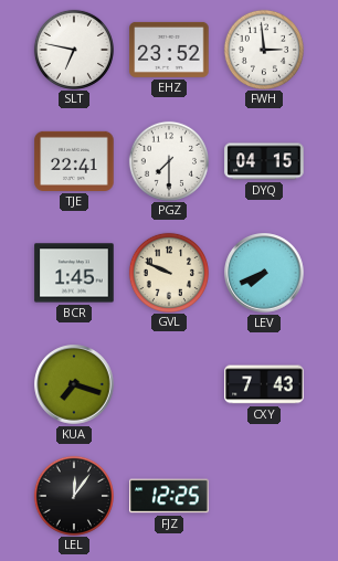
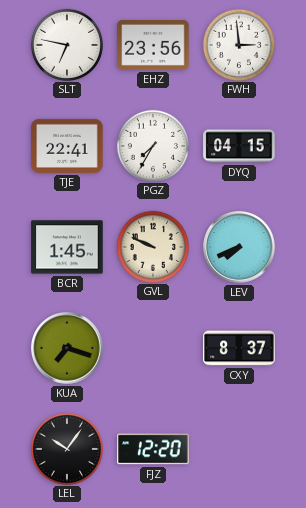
EHZ: 23:52 -> 23:56 (153, 45)
PGZ: 7:30 -> 7:35 (152, 145)
CXY: 7:43 -> 8:37 (239, 348)
LEL: 12:06 -> 10:06 (66, 448)
FJZ: 12:25 -> 12:20 (153, 449)
